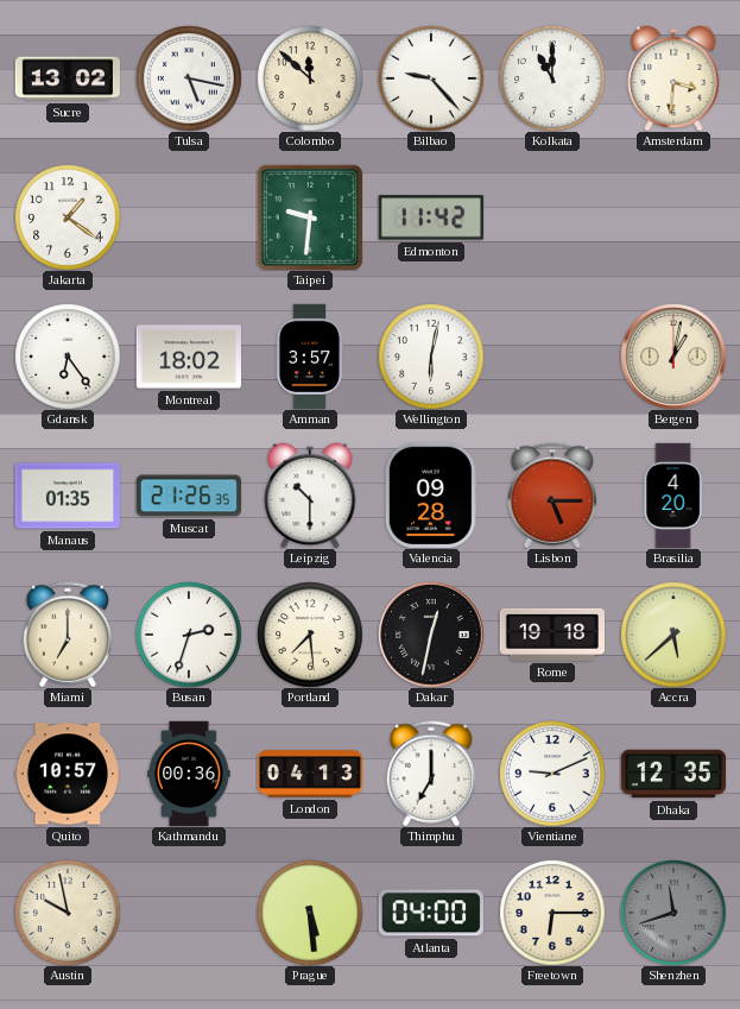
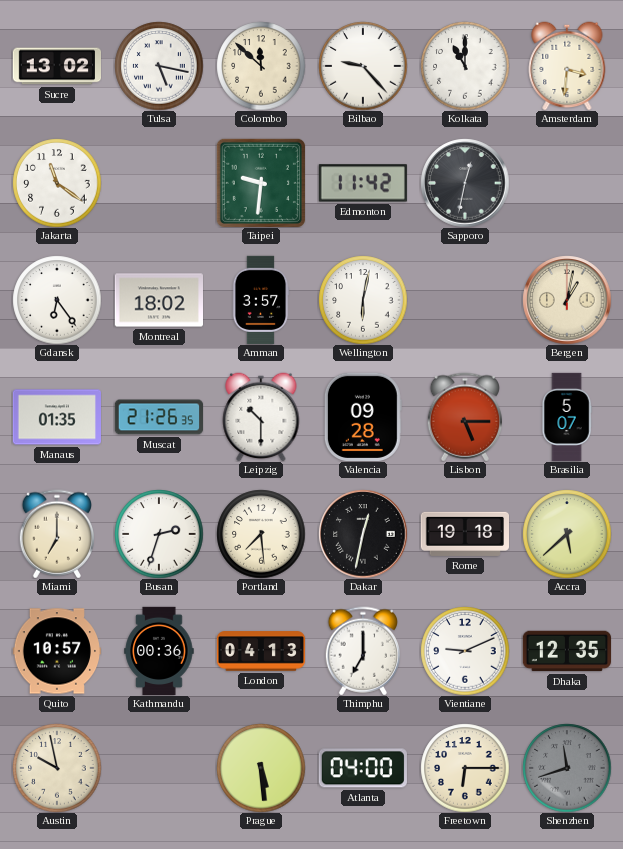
Jakarta: 1:21 -> 11:21 (57, 183)
Sapporo: none -> 12:32 (465, 183)
Brasilia: 4:20 -> 5:07 (567, 417)
